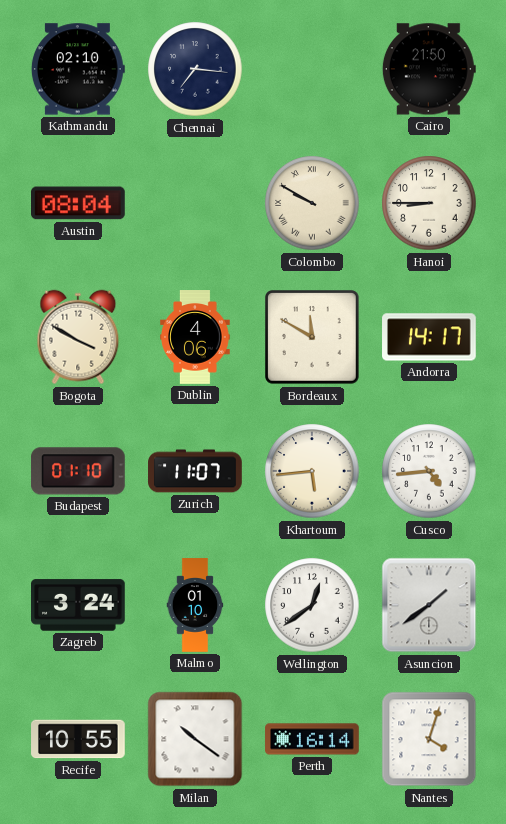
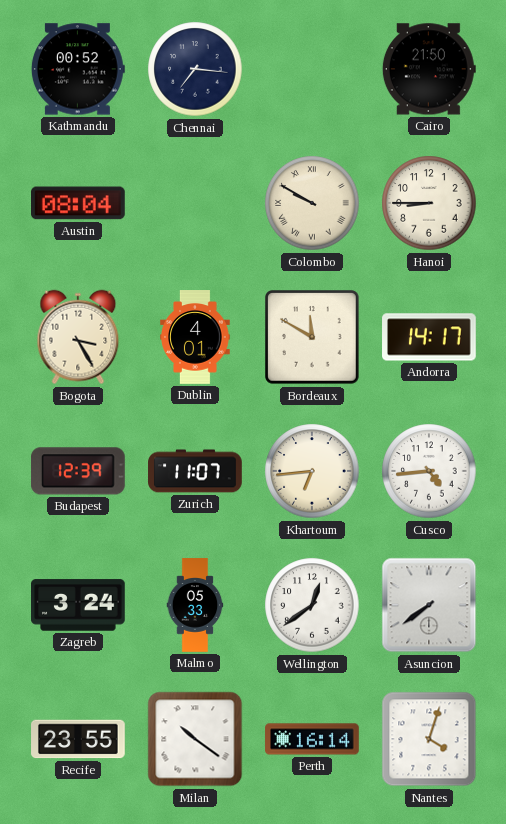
Kathmandu: 02:10 -> 00:52 (78, 69)
Bogota: 3:50 -> 3:25 (78, 337)
Dublin: 4:06 -> 4:01 (195, 337)
Budapest: 01:10 -> 12:39 (79, 471)
Khartoum: 5:44 -> 6:44 (312, 471)
Malmo: 01:10 -> 05:33 (195, 605)
Asuncion: 1:39 -> 7:39 (429, 605)
Recife: 10:55 -> 23:55 (78, 739)
